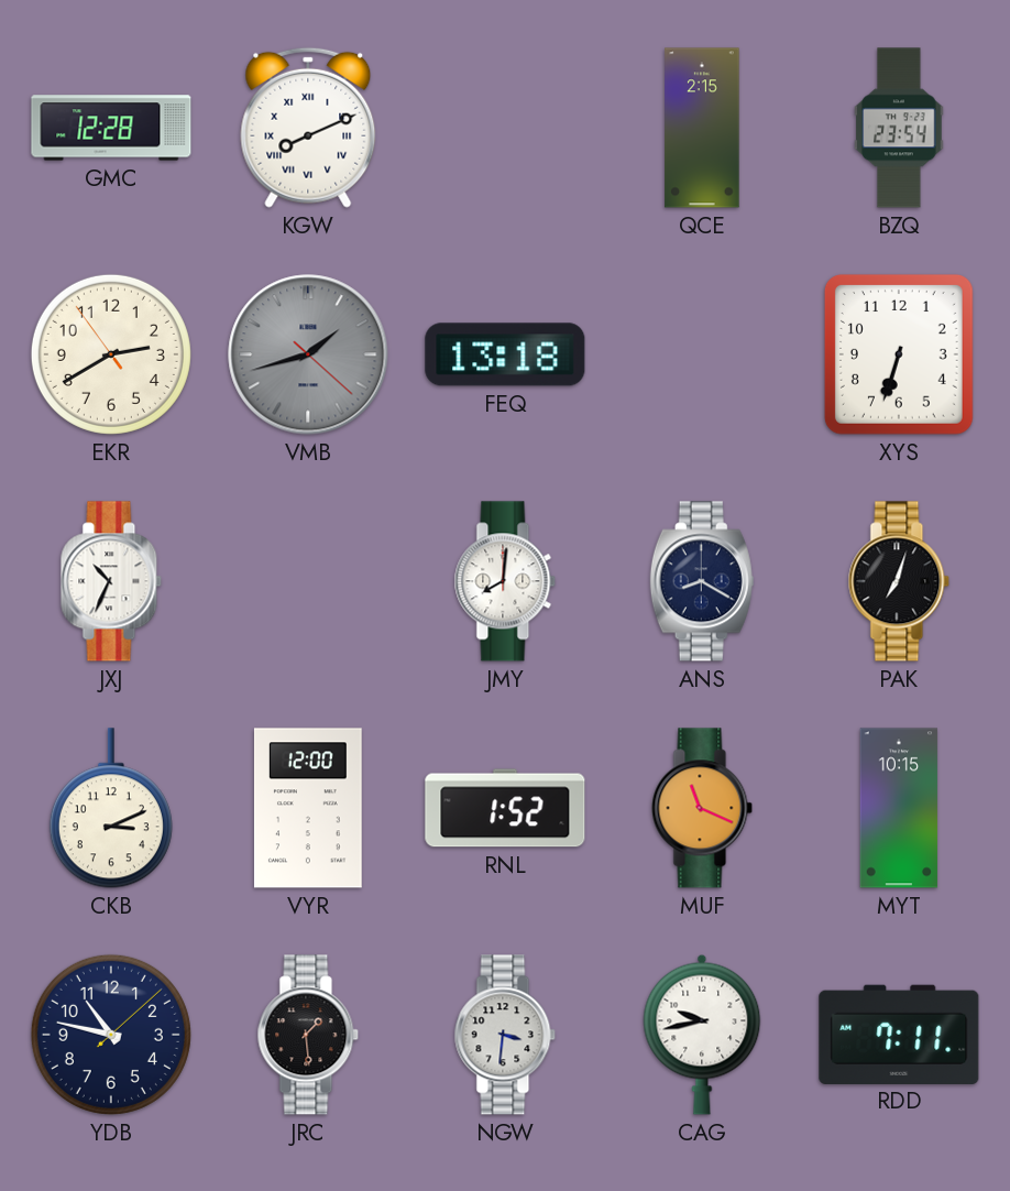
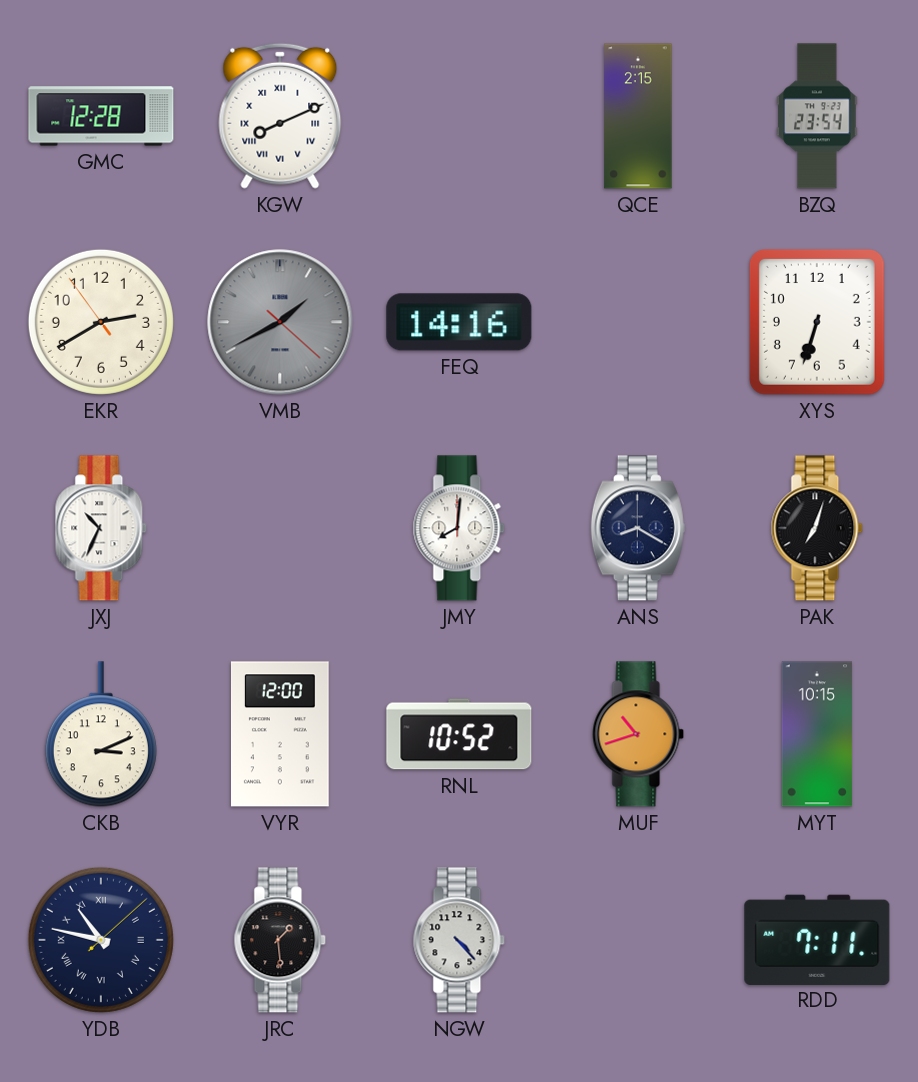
VMB: 1:42 -> 1:40 (280, 322)
FEQ: 13:18 -> 14:16 (459, 322)
RNL: 1:52 -> 10:52 (459, 734)
MUF: 11:19 -> 10:42 (638, 734)
YDB numerals: Arabic -> Roman (101, 940)
NGW: 3:31 -> 4:23 (459, 940)
CAG: 9:43 -> none (702, 1035)
